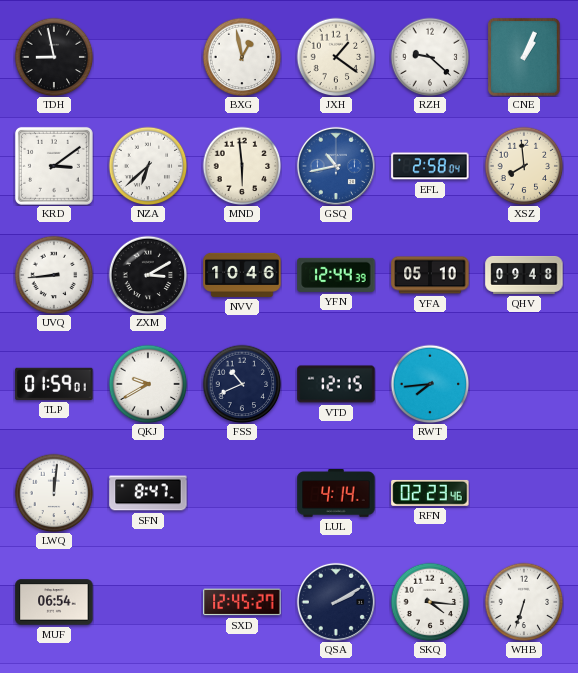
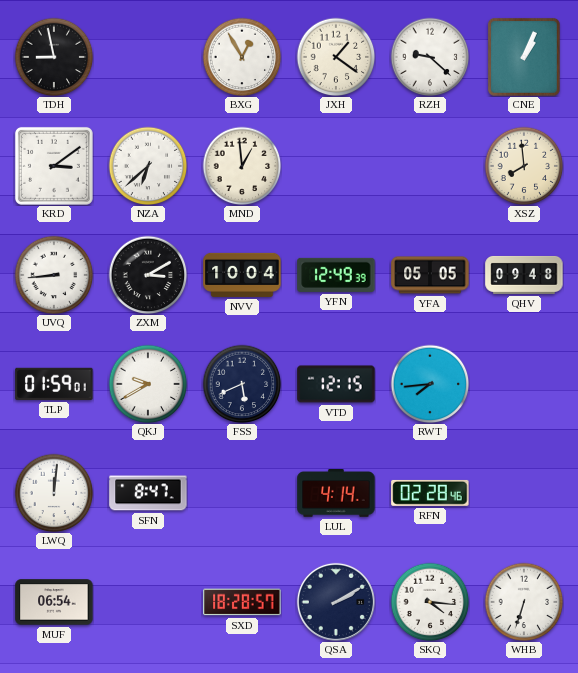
BXG: 12:58 -> 12:55 (242, 57)
MND: 5:59 -> 12:59 (242, 166)
GSQ: 10:43 -> none (336, 166)
EFL: 2:58 -> none (430, 166)
NVV: 10:46 -> 10:04 (242, 275)
YFN: 12:44 -> 12:49 (336, 275)
YFA: 05:10 -> 05:05 (430, 275)
FSS: 10:41 -> 5:41 (242, 384)
RFN: 02:23 -> 02:28 (430, 493)
SXD: 12:45 -> 18:28 (242, 602)
